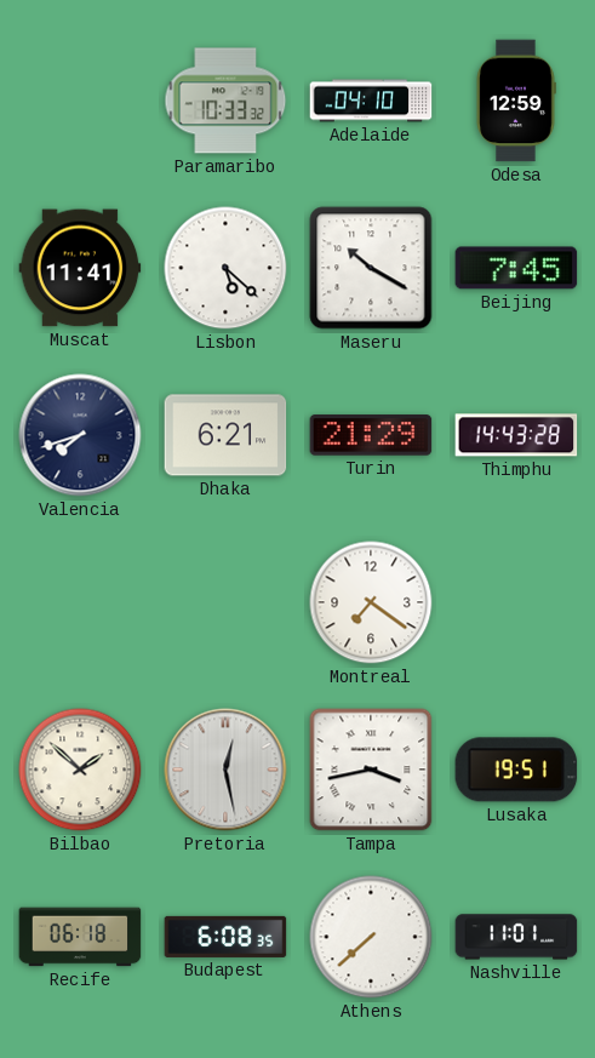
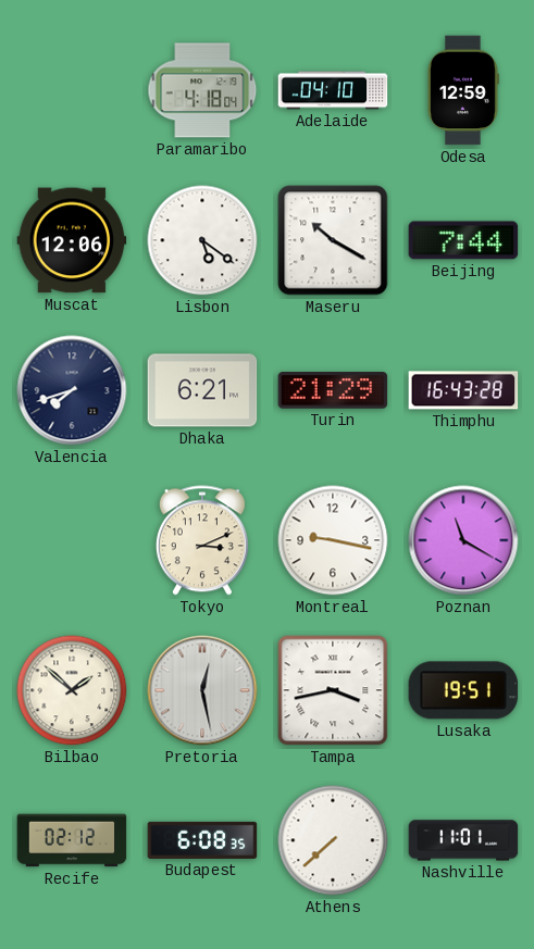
Paramaribo: 10:33 -> 4:18 (202, 90)
Muscat: 11:41 -> 12:06 (72, 240)
Lisbon: 5:22 -> 5:21 (202, 240)
Beijing: 7:45 -> 7:44 (463, 240)
Thimphu: 14:43 -> 16:43 (463, 390)
Tokyo: none -> 3:11 (202, 540)
Montreal: 7:21 -> 9:17 (333, 540)
Poznan: none -> 11:20 (463, 540)
Recife: 06:18 -> 02:12 (72, 840)
